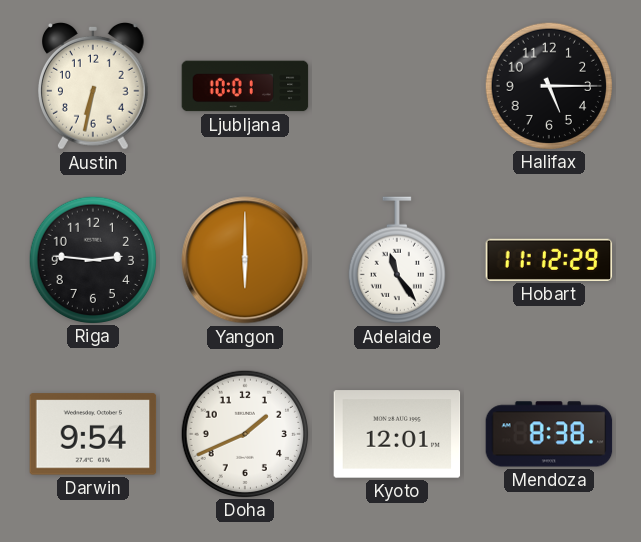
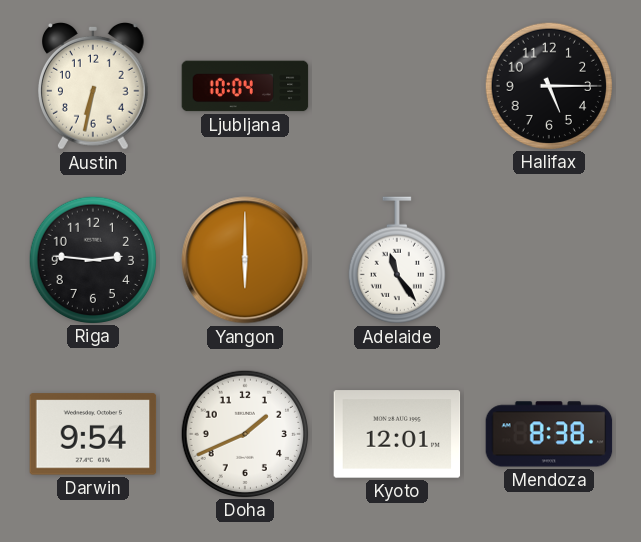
Ljubljana: 10:01 -> 10:04 (245, 86)
Hobart: 11:12 -> none (549, 260)
